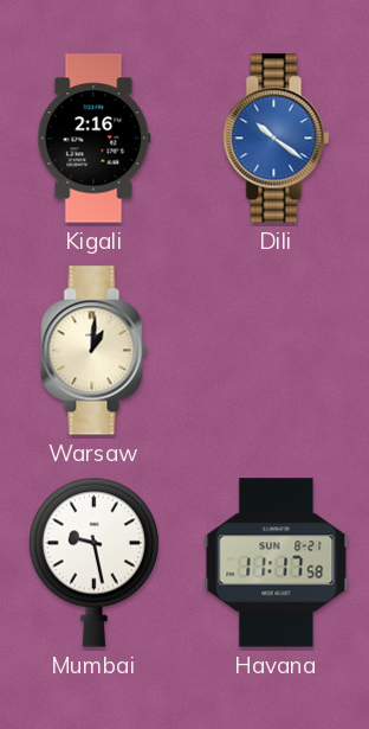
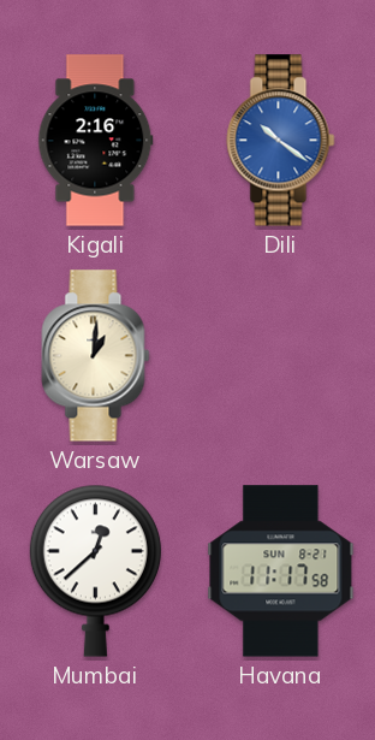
Mumbai: 9:28 -> 12:38 (95, 570)
